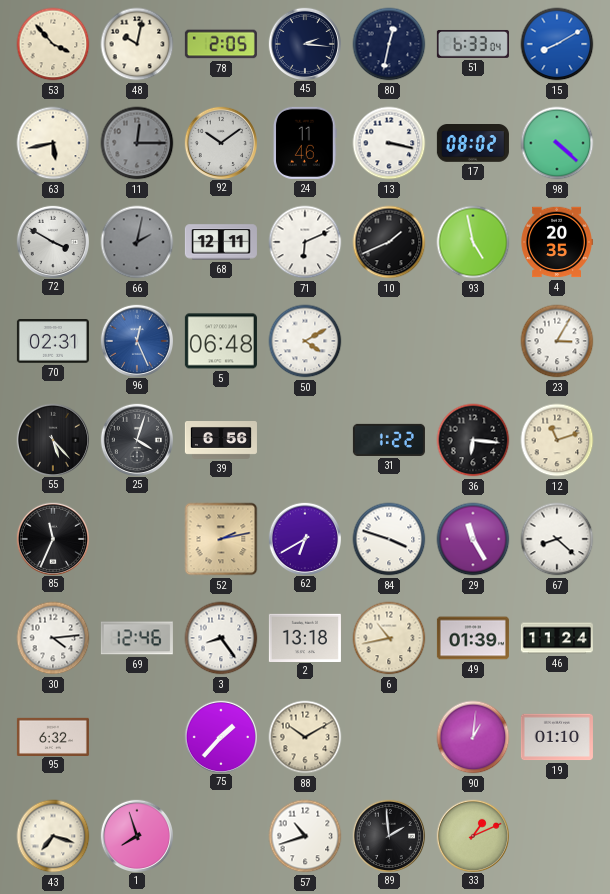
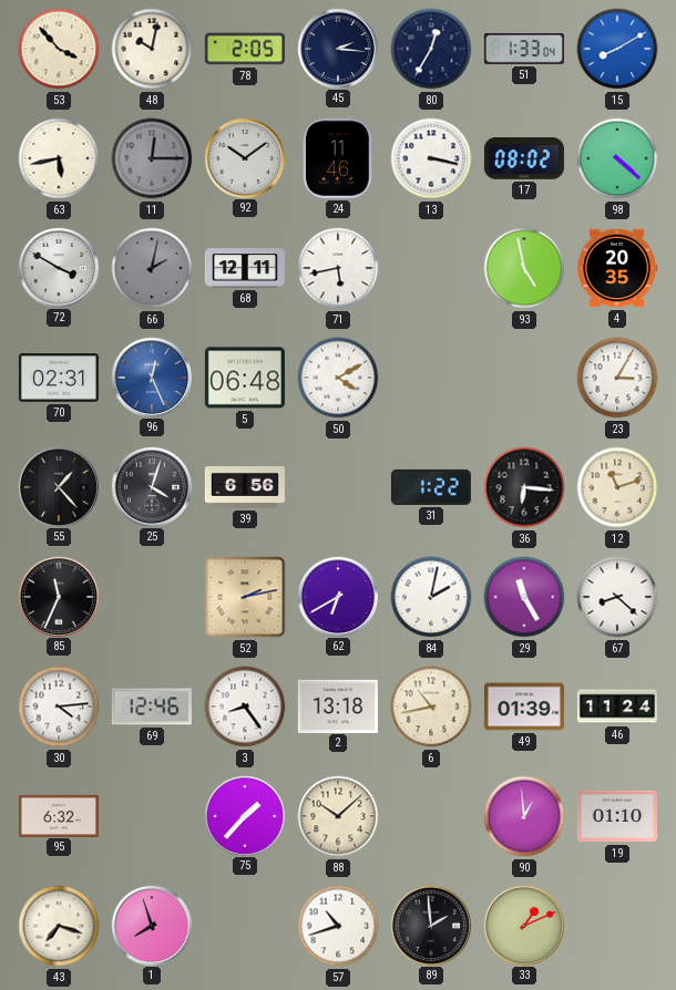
80: 12:32 -> 12:35 (431, 49)
51: 6:33 -> 1:33 (524, 49)
71: 6:11 -> 5:43 (338, 268)
10: 1:41 -> none (389, 242)
55: 5:23 -> 1:23 (58, 486)
84: 3:48 -> 2:02 (431, 597)
88: 10:10 -> 10:08 (338, 816)
90: 1:01 -> 12:59 (524, 816)
